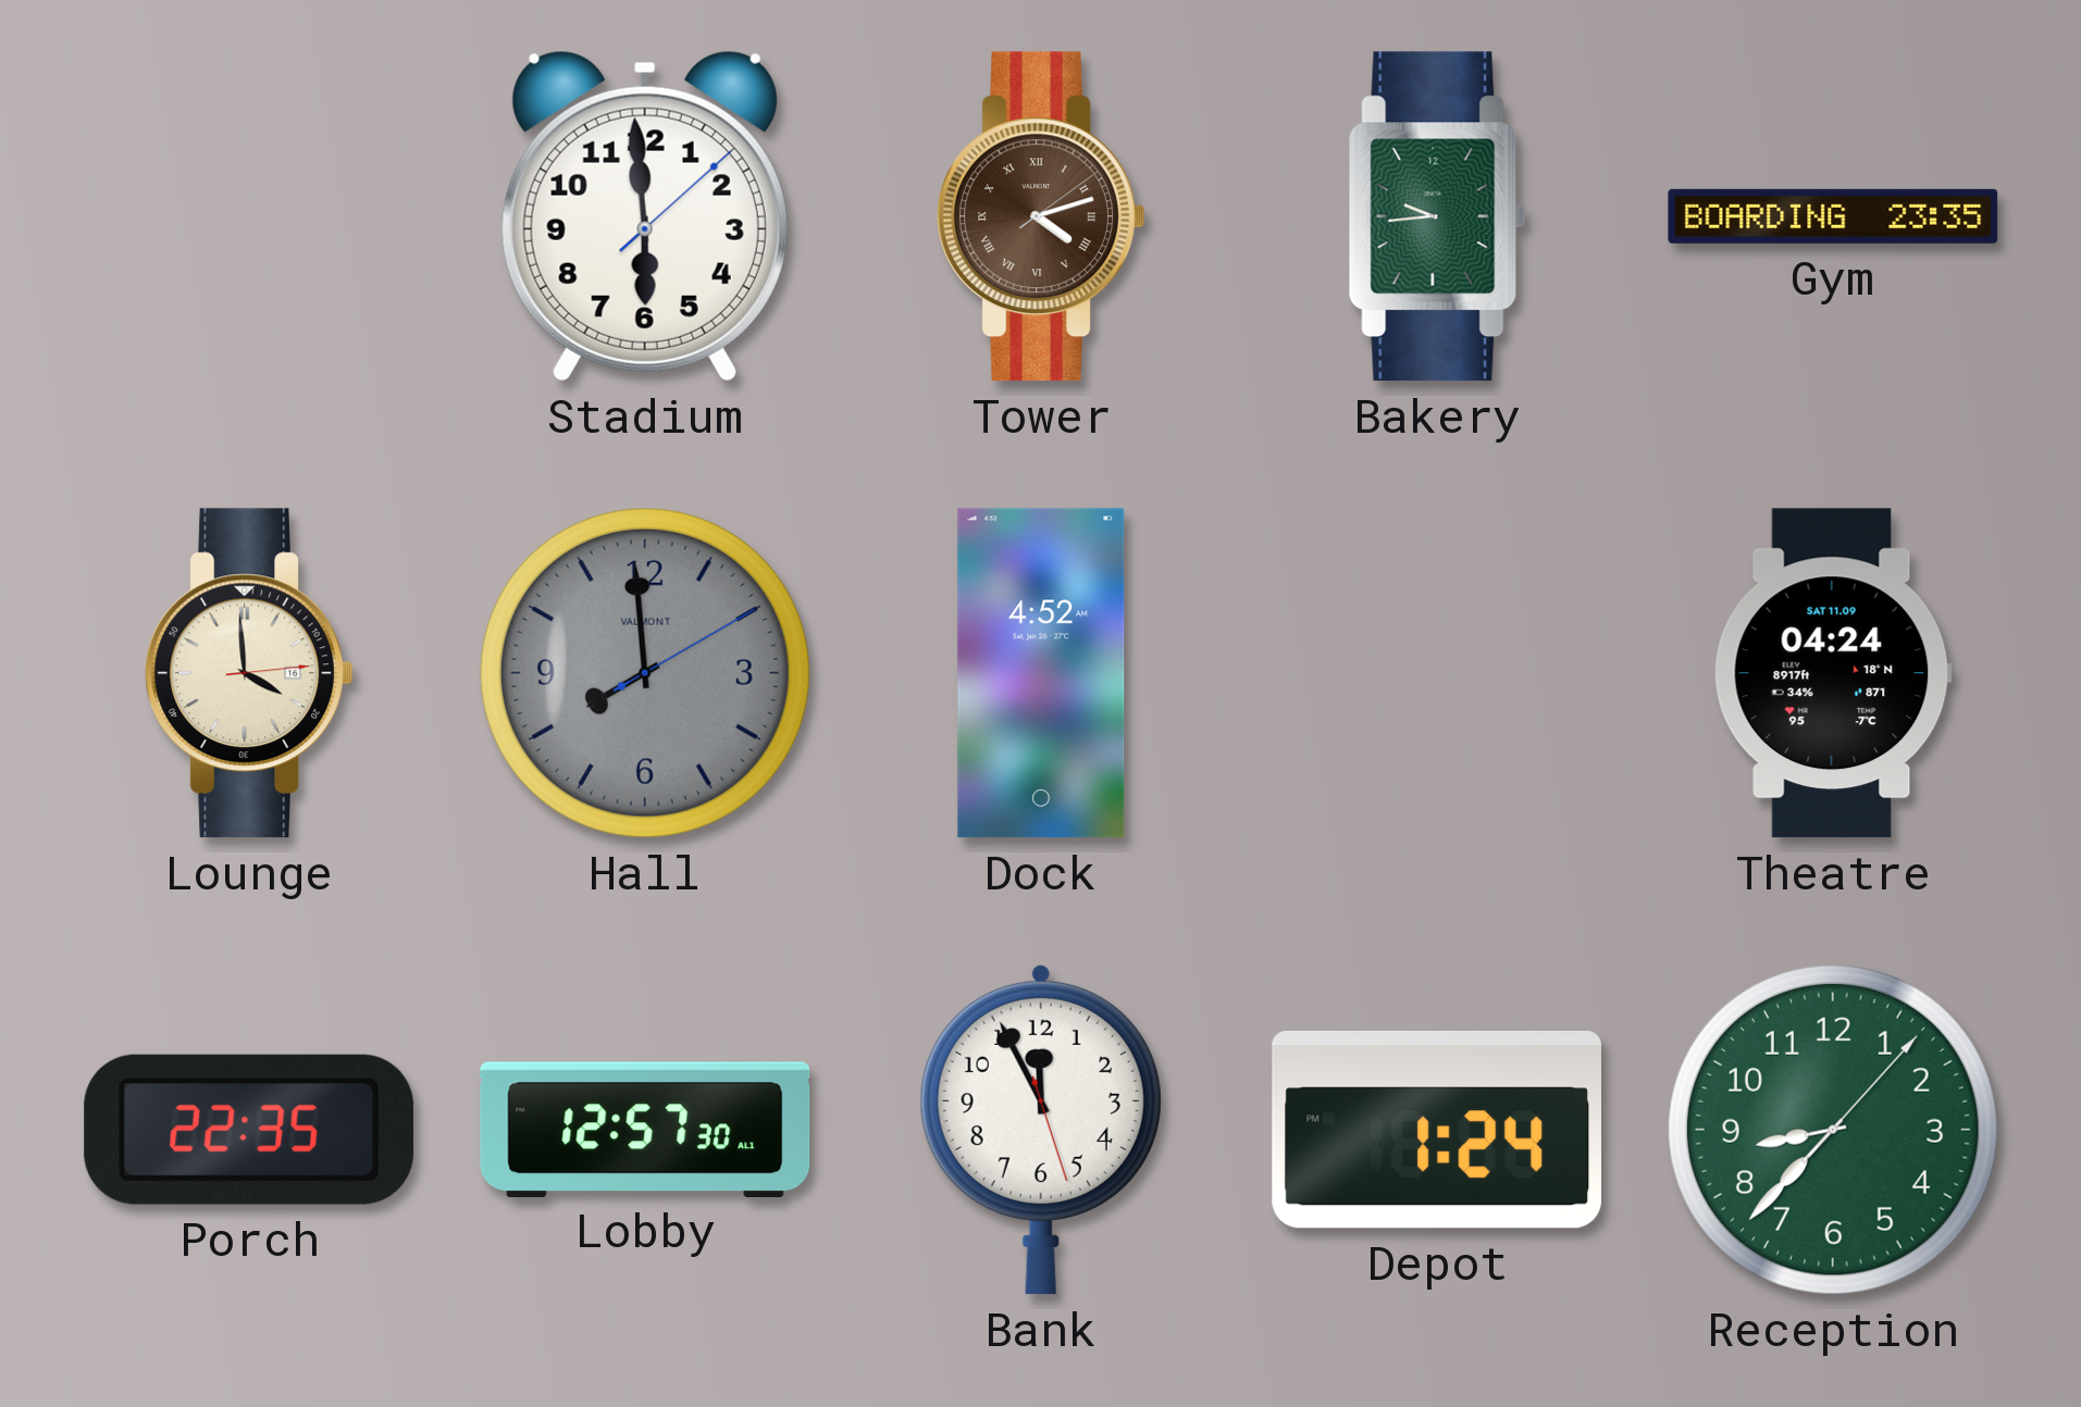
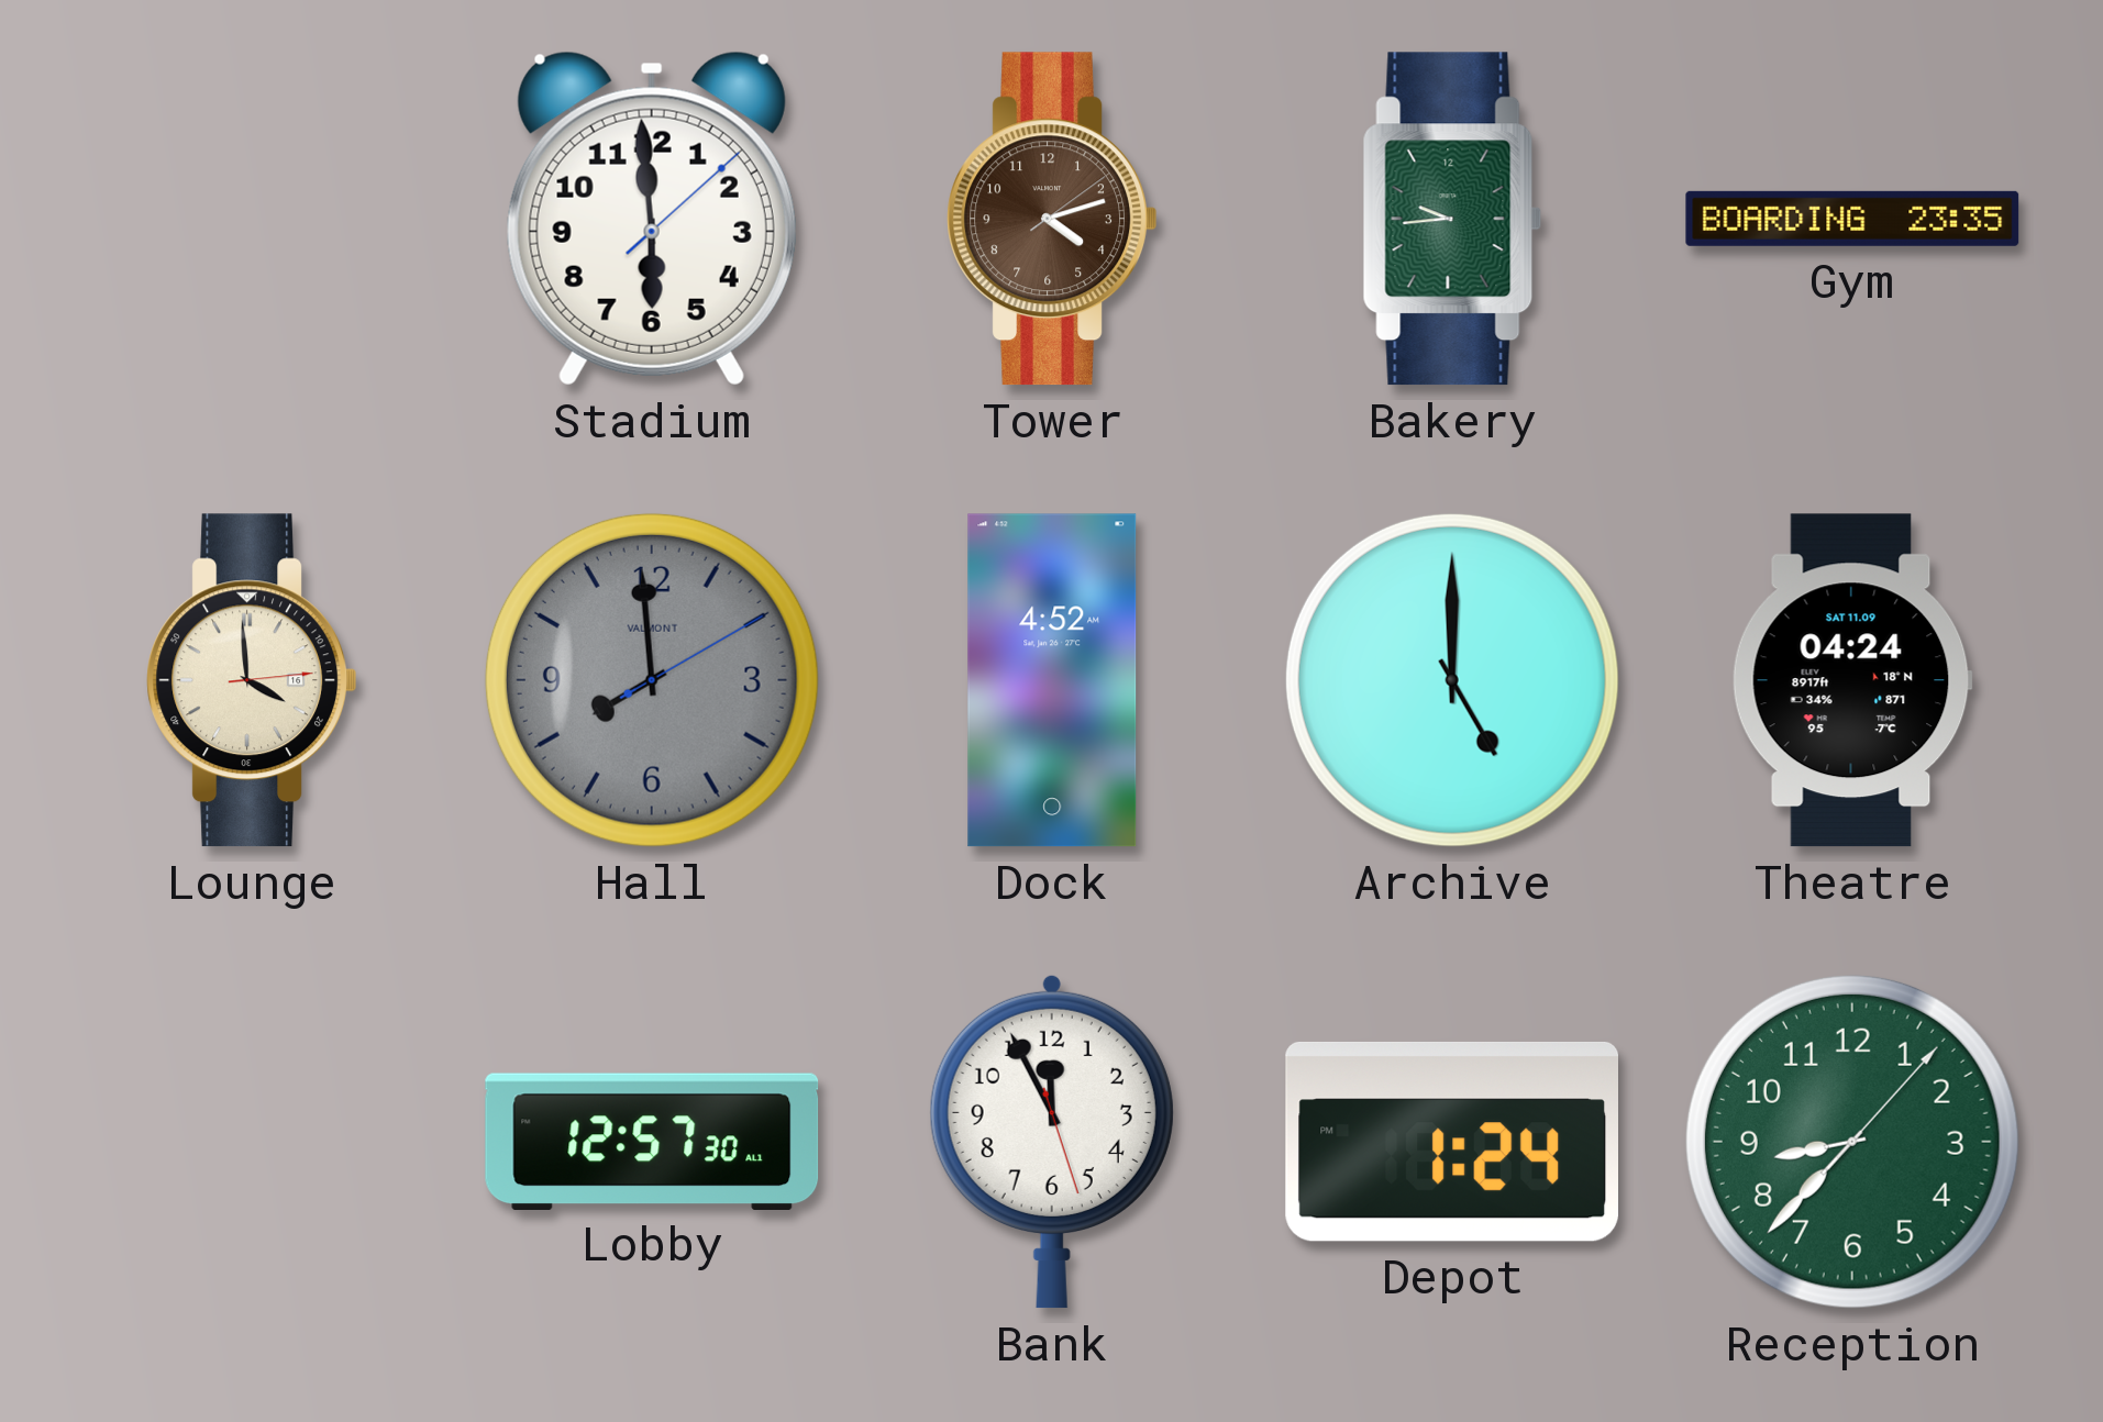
Tower numerals: Roman -> Arabic (1052, 219)
Archive: none -> 5:00 (1452, 680)
Porch: 22:35 -> none (249, 1130)
